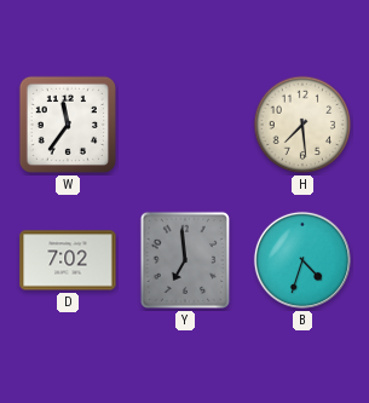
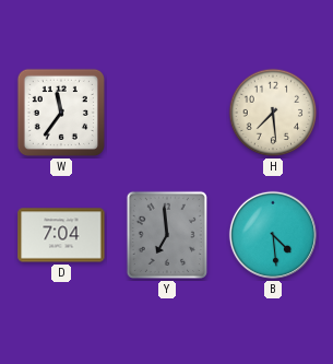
D: 7:02 -> 7:04 (61, 235)
B: 4:33 -> 4:29 (273, 235)
